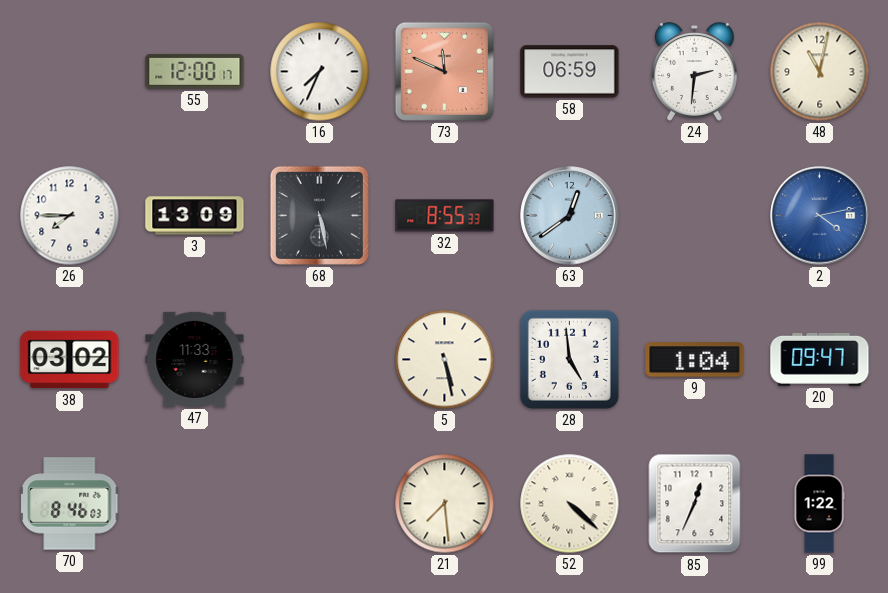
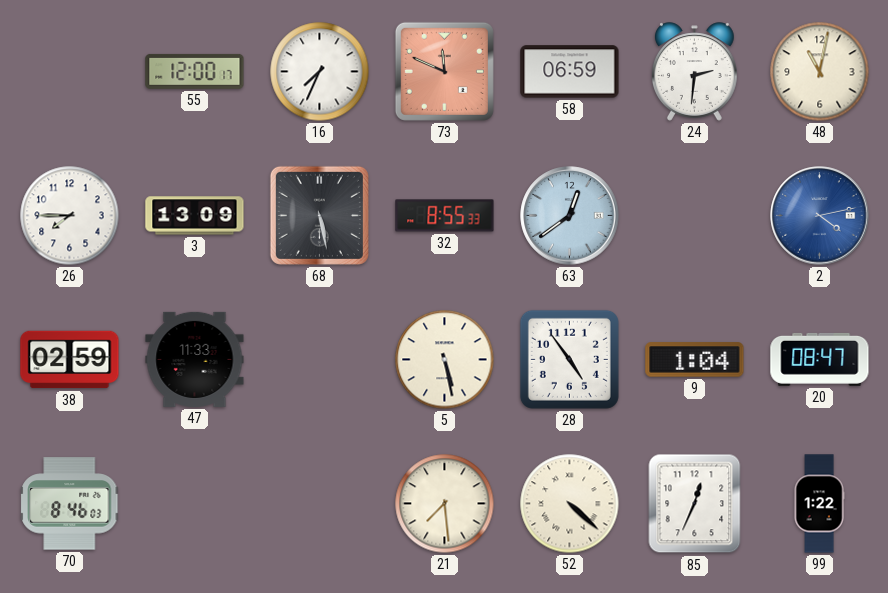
38: 03:02 -> 02:59 (70, 360)
28: 4:59 -> 4:54 (569, 359)
20: 09:47 -> 08:47 (820, 359)
